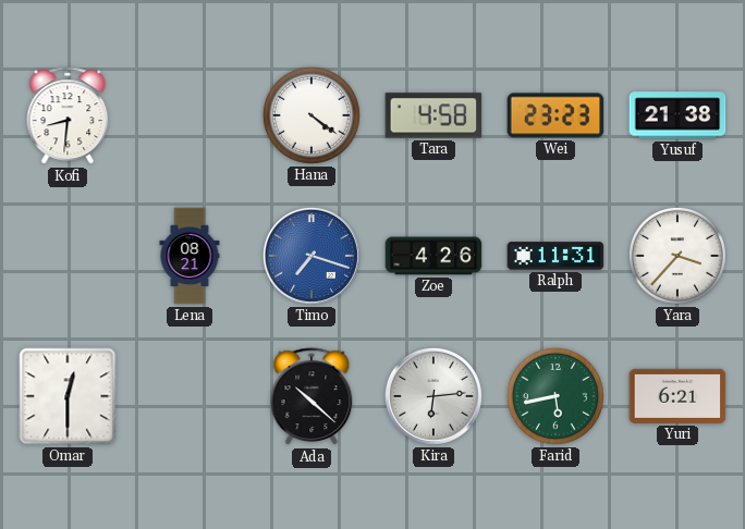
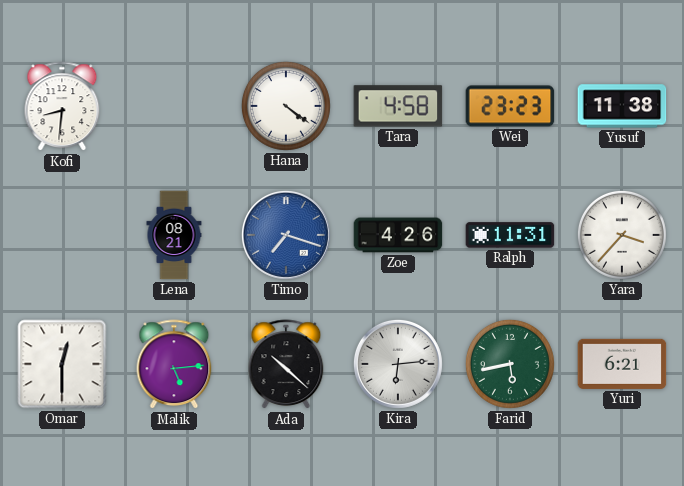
Yusuf: 21:38 -> 11:38 (622, 106)
Malik: none -> 5:14 (174, 365)
